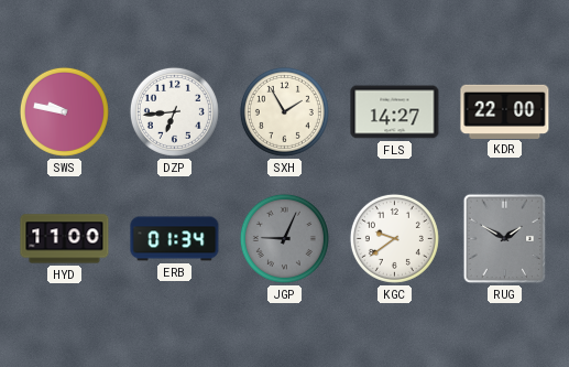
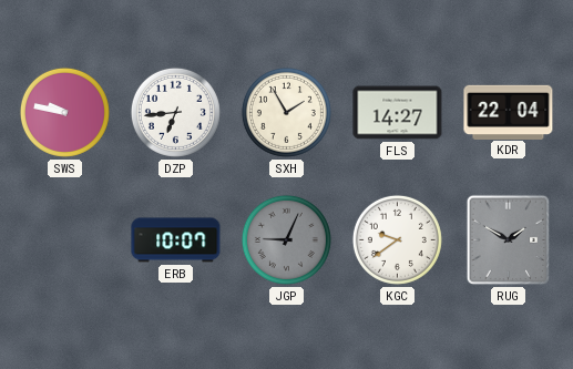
KDR: 22:00 -> 22:04 (509, 112)
HYD: 11:00 -> none (65, 239)
ERB: 01:34 -> 10:07 (176, 240)
